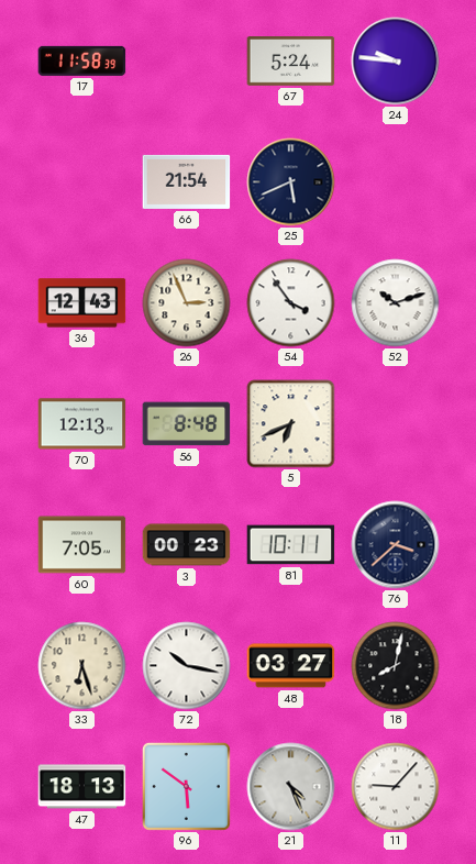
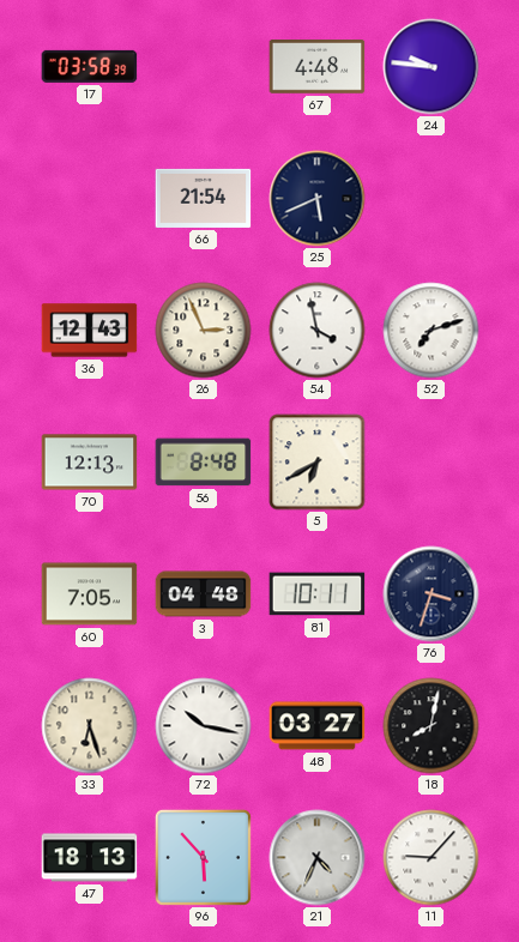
17: 11:58 -> 03:58 (90, 66)
67: 5:24 -> 4:48 (318, 67)
54: 3:54 -> 3:58 (318, 331)
52: 10:12 -> 7:12 (432, 331)
5: 6:41 -> 6:40 (318, 463)
3: 00:23 -> 04:48 (204, 594)
76: 3:38 -> 3:33 (432, 594)
96: 5:51 -> 5:53 (203, 857)
21: 4:26 -> 4:34 (318, 858)
